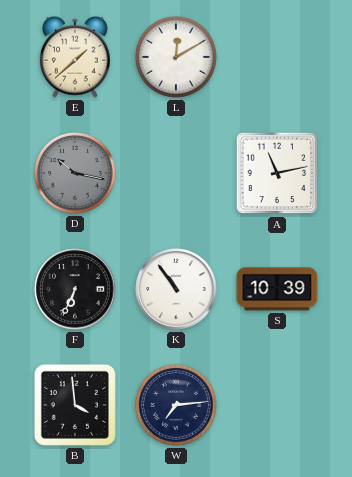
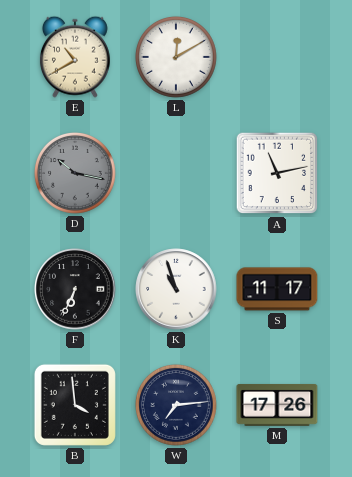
E: 1:38 -> 10:40 (75, 57)
K: 10:54 -> 10:57 (176, 289)
S: 10:39 -> 11:17 (277, 289)
M: none -> 17:26 (277, 405)
